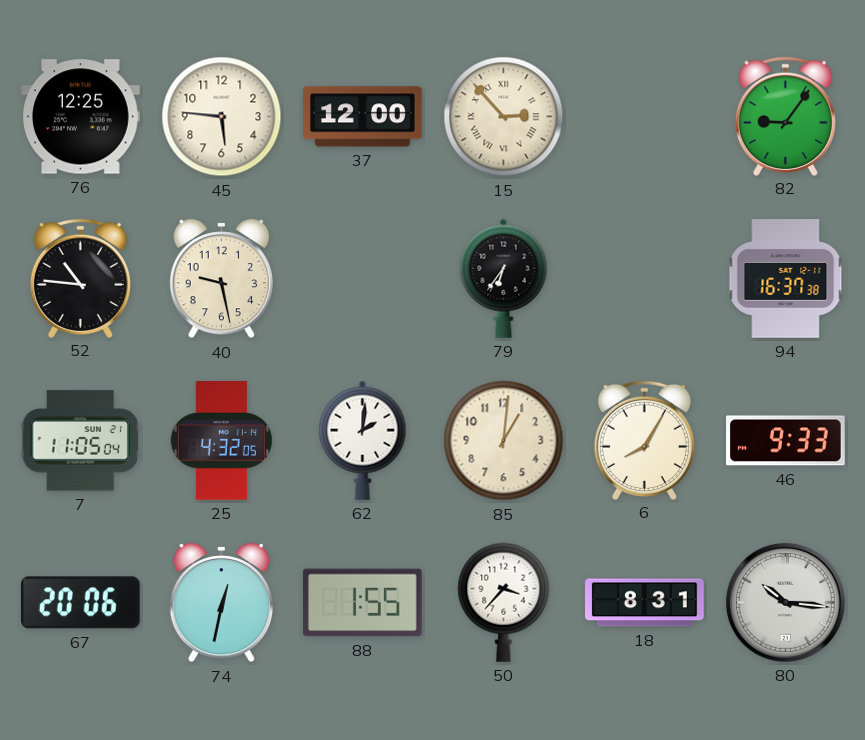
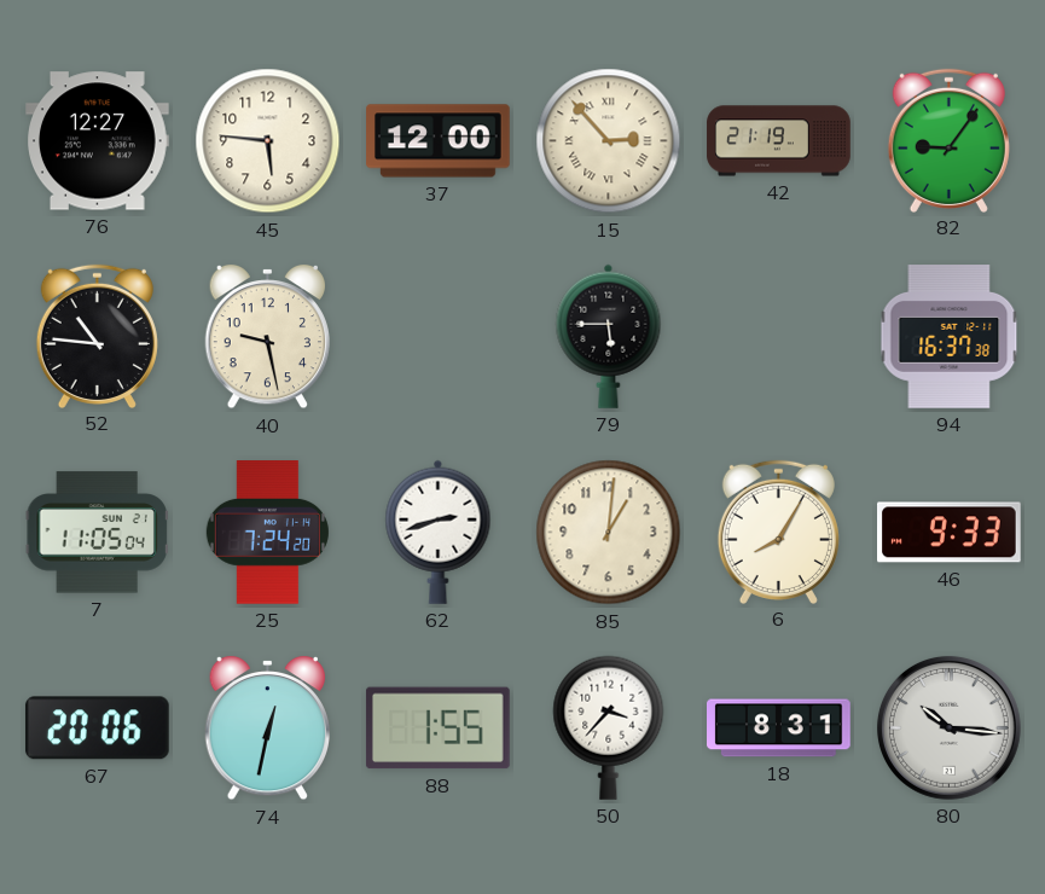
76: 12:25 -> 12:27 (98, 141)
42: none -> 21:19 (779, 141)
79: 6:36 -> 5:45 (609, 336)
25: 4:32 -> 7:24 (267, 533)
62: 2:01 -> 2:42 (439, 532)
